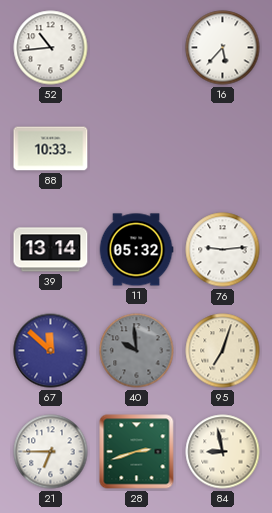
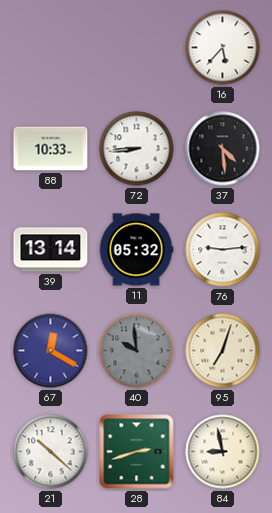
52: 10:44 -> none (51, 48)
72: none -> 8:44 (137, 149)
37: none -> 4:29 (223, 149)
67: 11:52 -> 12:20 (51, 351)
21: 6:45 -> 10:22 (51, 452)
